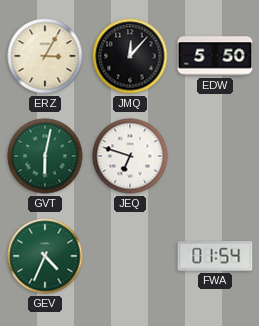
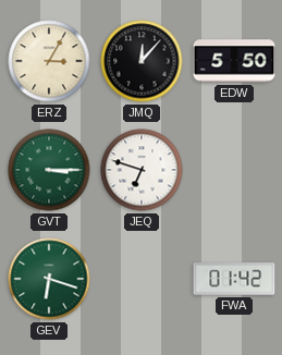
GVT: 6:02 -> 3:15 (49, 170)
GEV: 4:34 -> 6:18 (49, 279)
FWA: 01:54 -> 01:42 (234, 279)
